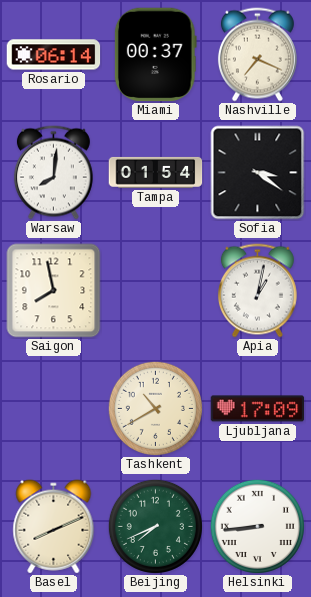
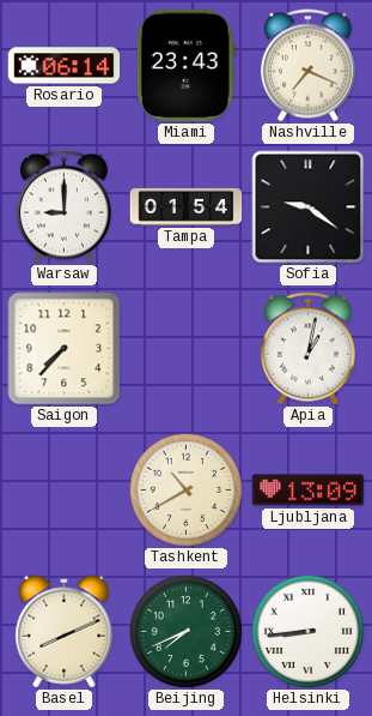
Miami: 00:37 -> 23:43 (185, 66)
Warsaw: 8:01 -> 9:00 (63, 207)
Sofia: 3:21 -> 9:21 (309, 207)
Saigon: 7:58 -> 7:37 (65, 349)
Ljubljana: 17:09 -> 13:09 (309, 491)
